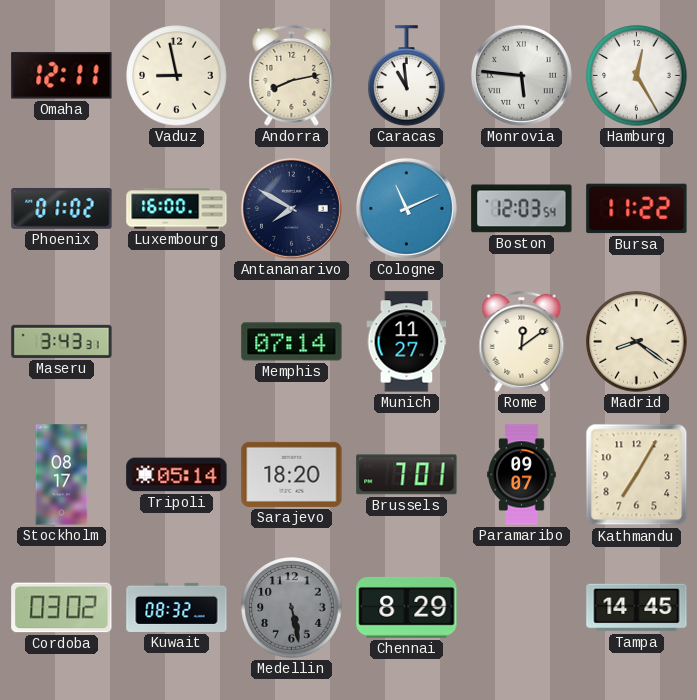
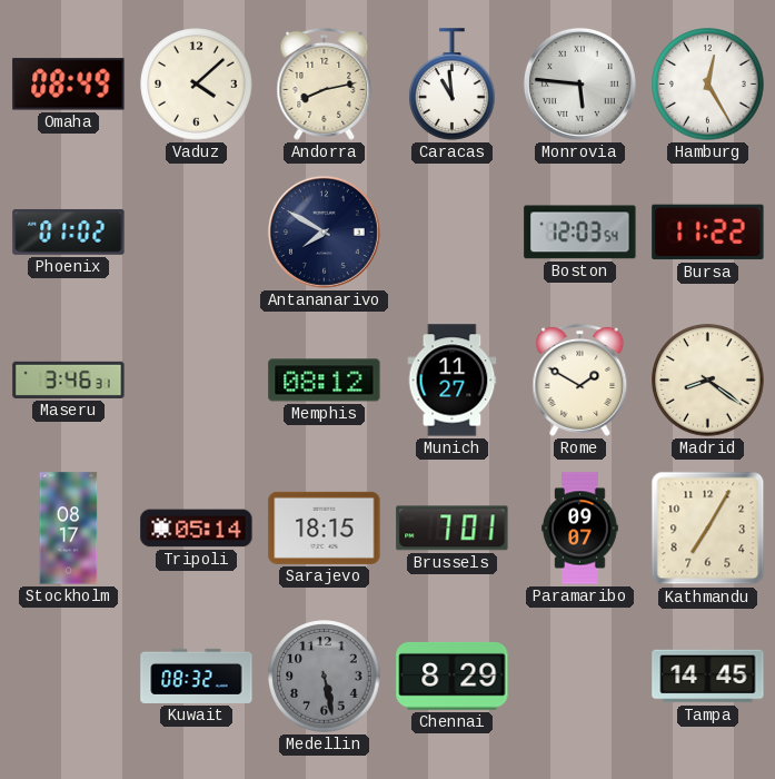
Omaha: 12:11 -> 08:49 (69, 85)
Vaduz: 8:58 -> 4:08 (197, 85)
Luxembourg: 16:00 -> none (177, 209)
Cologne: 11:11 -> none (406, 208)
Maseru: 3:43 -> 3:46 (69, 379)
Memphis: 07:14 -> 08:12 (325, 381)
Rome: 12:09 -> 1:50 (580, 379)
Sarajevo: 18:20 -> 18:15 (325, 527)
Cordoba: 03:02 -> none (62, 608)
